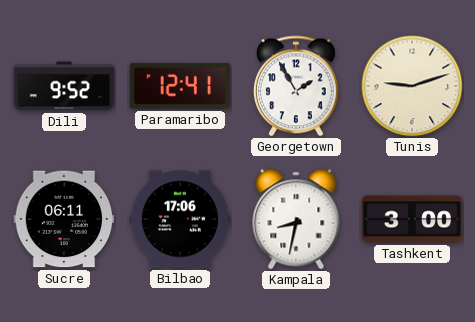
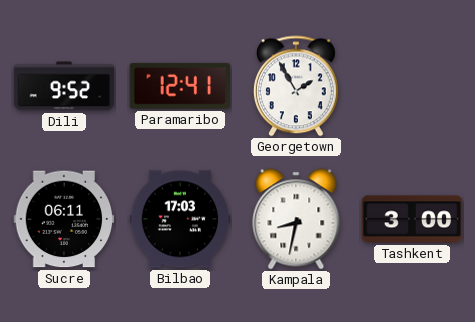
Tunis: 9:12 -> none (412, 86)
Bilbao: 17:06 -> 17:03 (180, 219)
